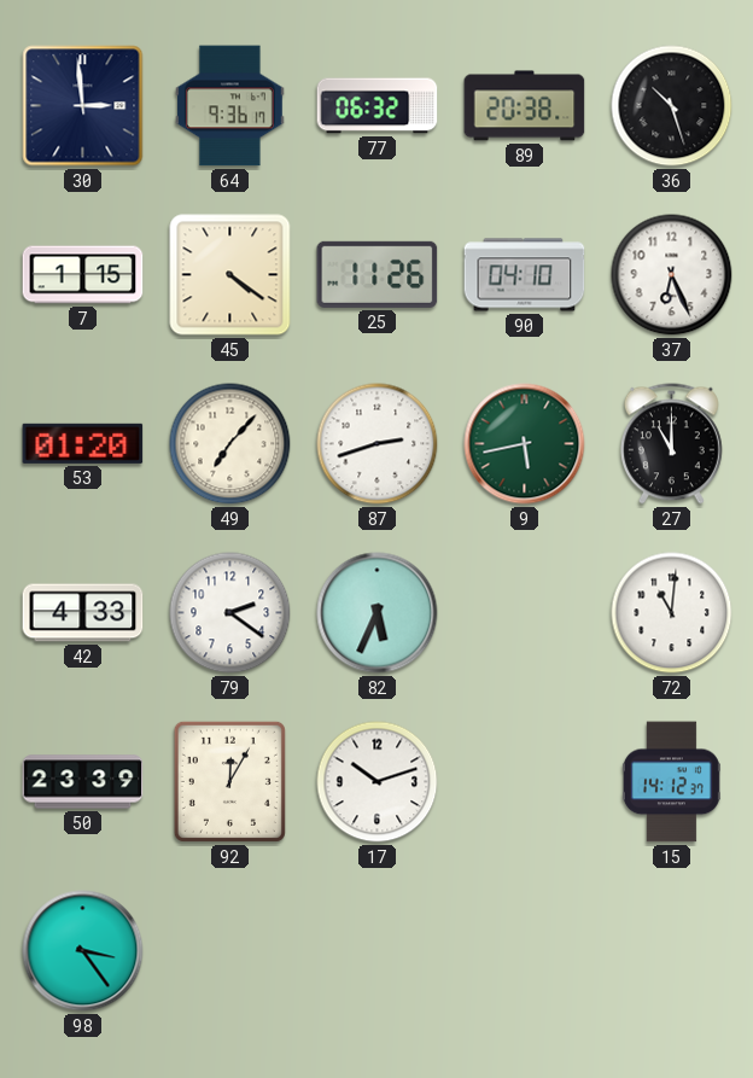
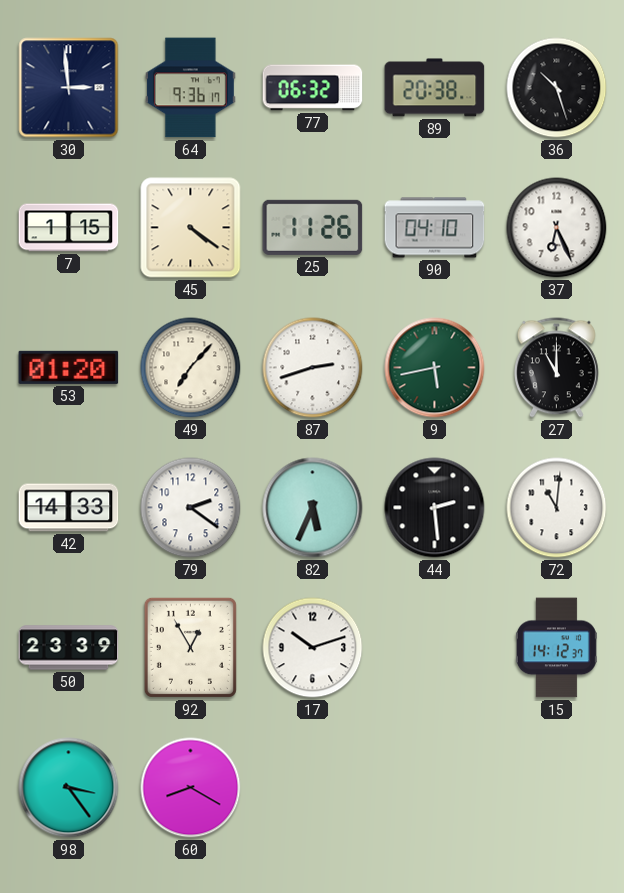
42: 4:33 -> 14:33 (69, 508)
44: none -> 2:29 (435, 508)
92: 12:05 -> 12:55 (190, 647)
60: none -> 8:20 (191, 788)
